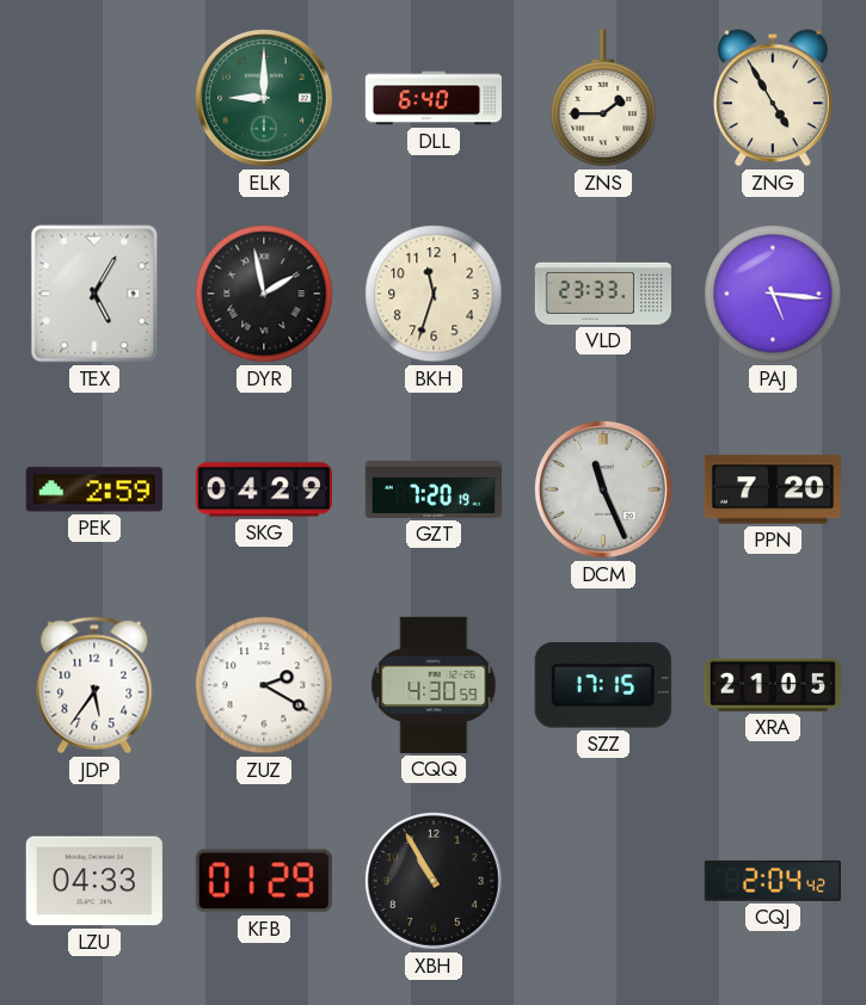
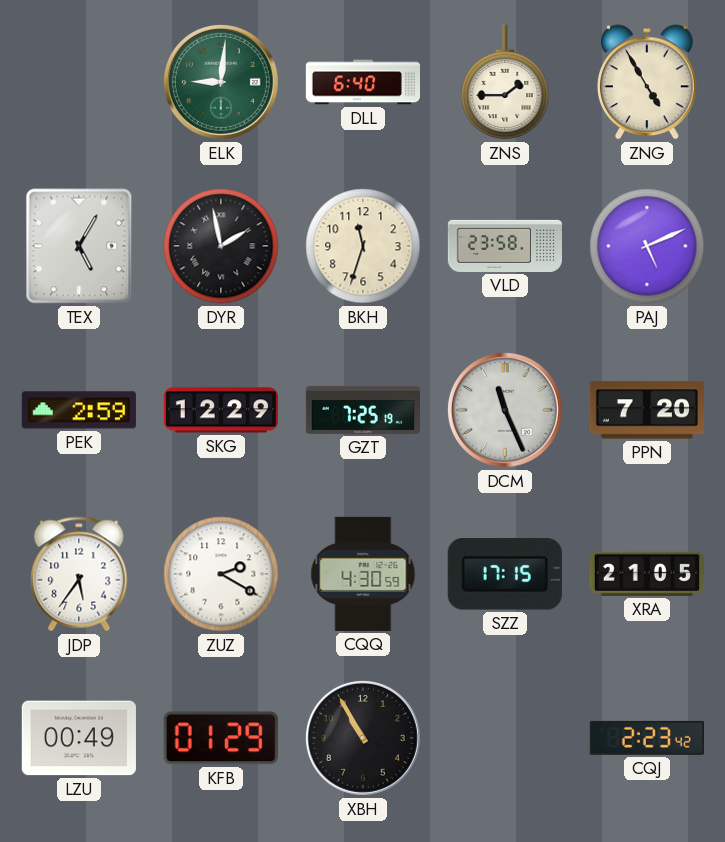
ELK: 9:00 -> 9:01 (221, 82)
VLD: 23:33 -> 23:58 (504, 246)
PAJ: 5:16 -> 5:11 (647, 246)
SKG: 04:29 -> 12:29 (221, 410)
GZT: 7:20 -> 7:25 (362, 410)
LZU: 04:33 -> 00:49 (79, 738)
CQJ: 2:04 -> 2:23 (647, 738)
